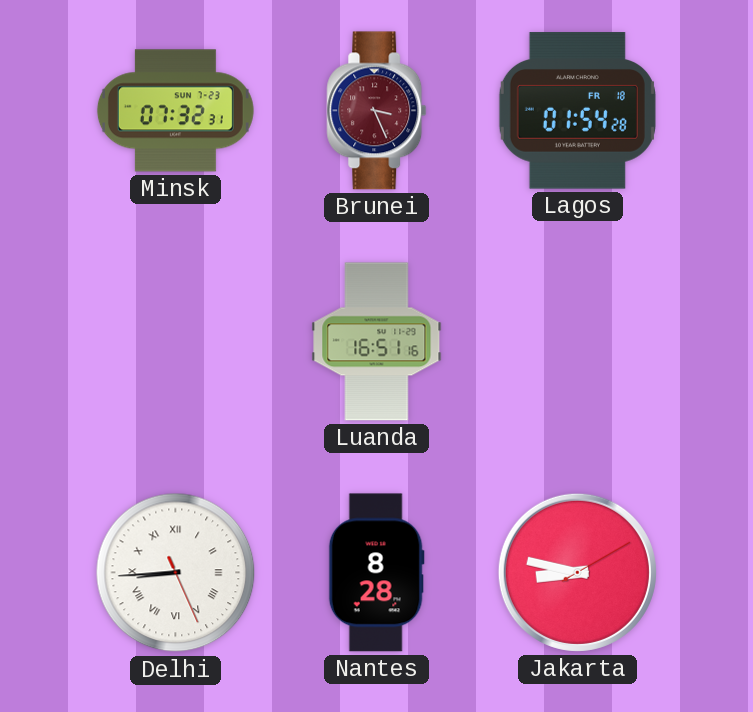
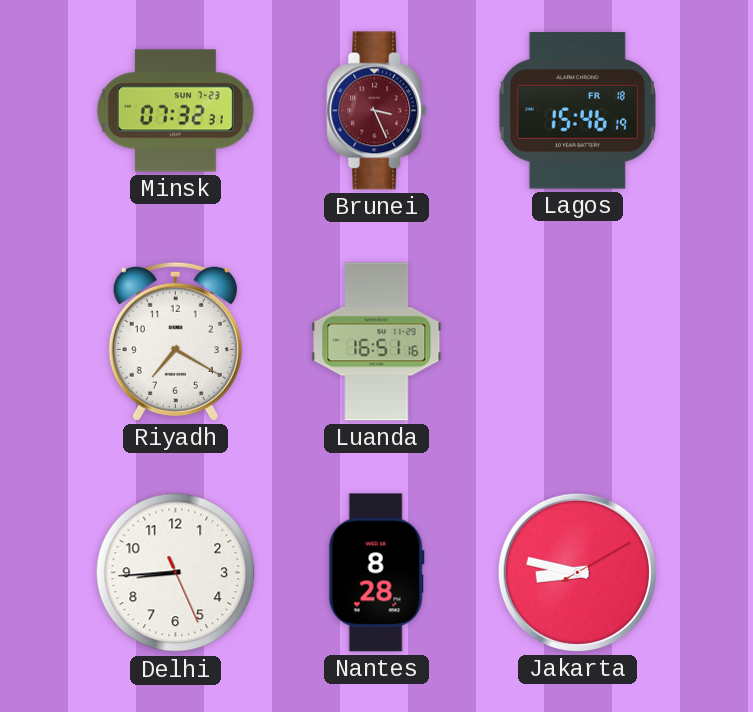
Lagos: 01:54 -> 15:46 (577, 111)
Riyadh: none -> 7:20 (175, 341)
Delhi numerals: Roman -> Arabic (176, 573)
